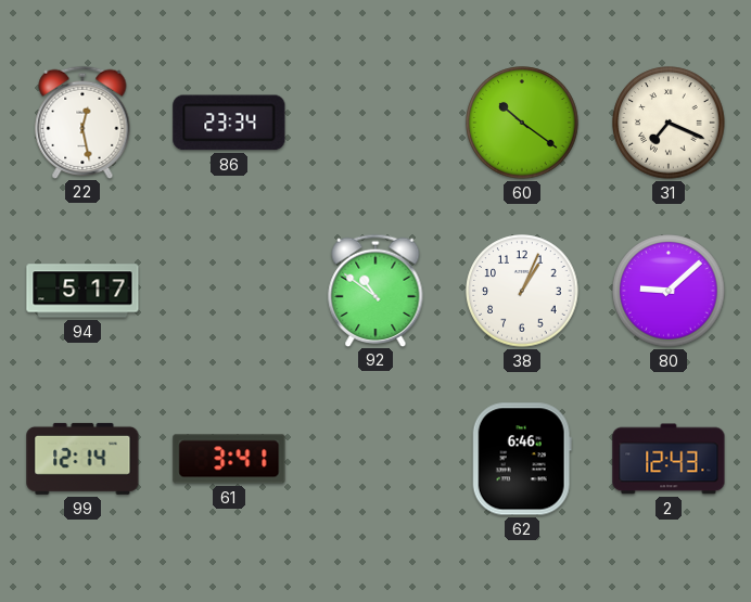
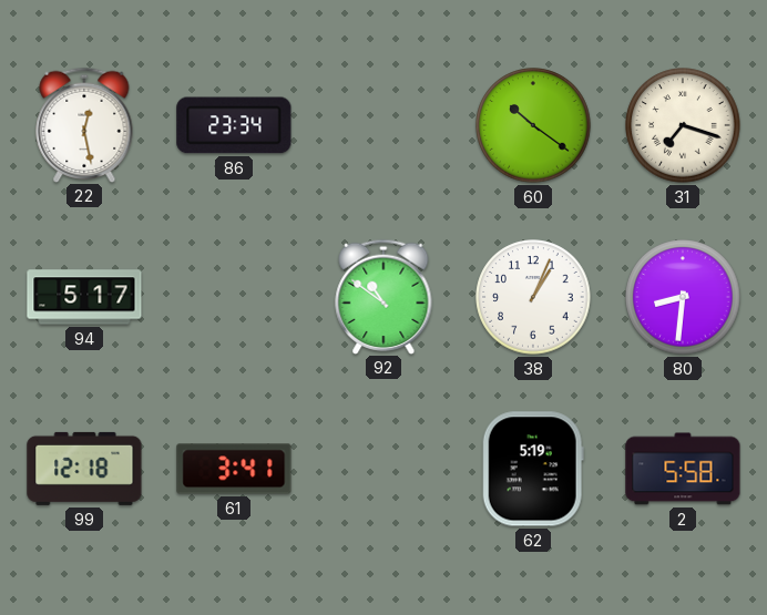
31: 7:19 -> 7:18 (683, 125)
80: 9:08 -> 8:31 (683, 297)
99: 12:14 -> 12:18 (84, 469)
62: 6:46 -> 5:19 (533, 469)
2: 12:43 -> 5:58 (683, 469)
